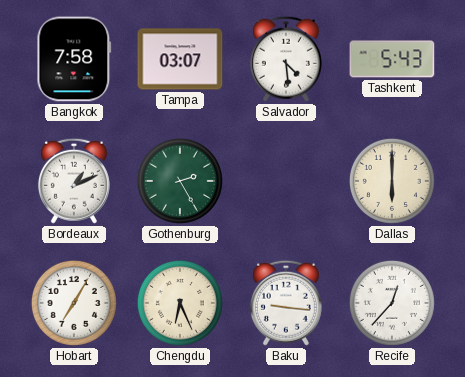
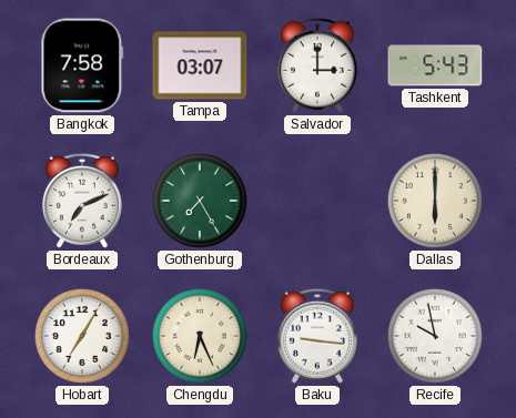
Salvador: 4:29 -> 3:00 (317, 65)
Bordeaux: 1:11 -> 7:11 (82, 201)
Gothenburg: 2:25 -> 7:25 (200, 201)
Recife: 12:37 -> 9:58 (435, 336)
